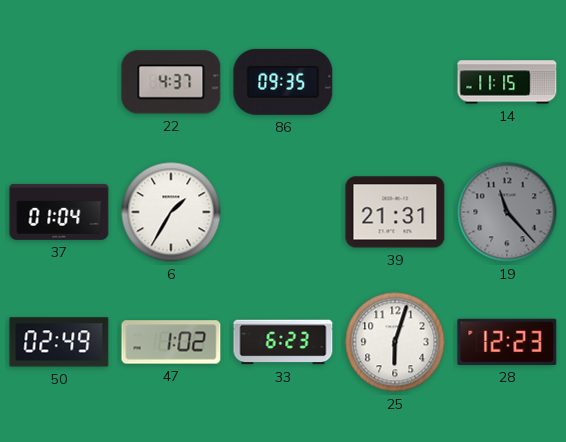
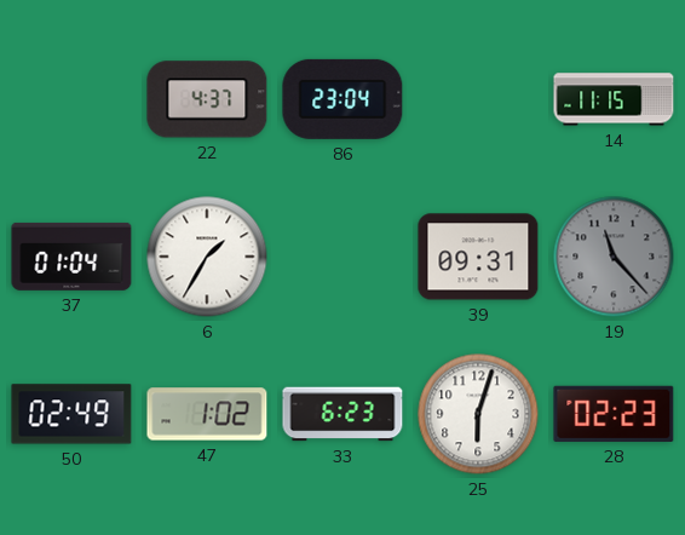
86: 09:35 -> 23:04 (342, 99)
39: 21:31 -> 09:31 (478, 257)
28: 12:23 -> 02:23 (614, 414)
